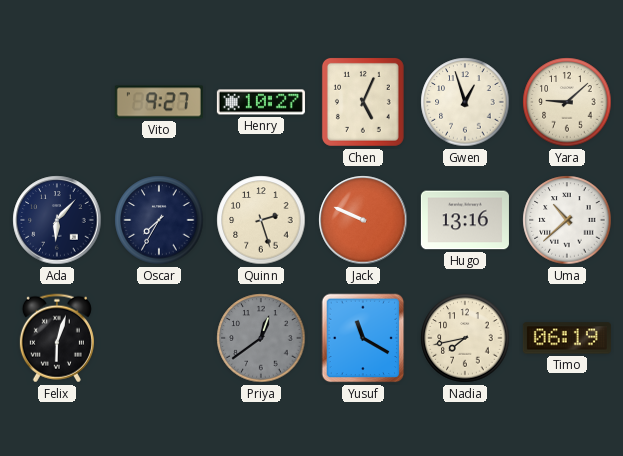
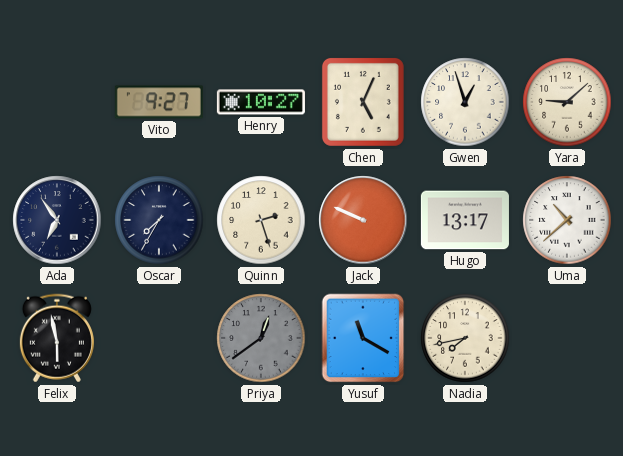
Ada: 6:07 -> 6:54 (57, 220)
Hugo: 13:16 -> 13:17 (465, 220)
Felix: 6:03 -> 5:58 (57, 338)
Timo: 06:19 -> none (567, 338)
